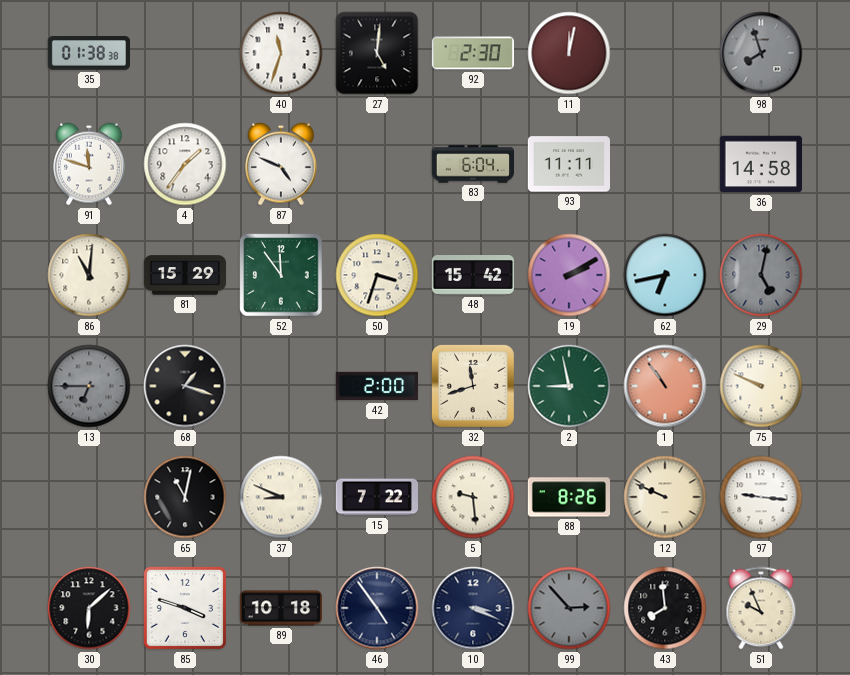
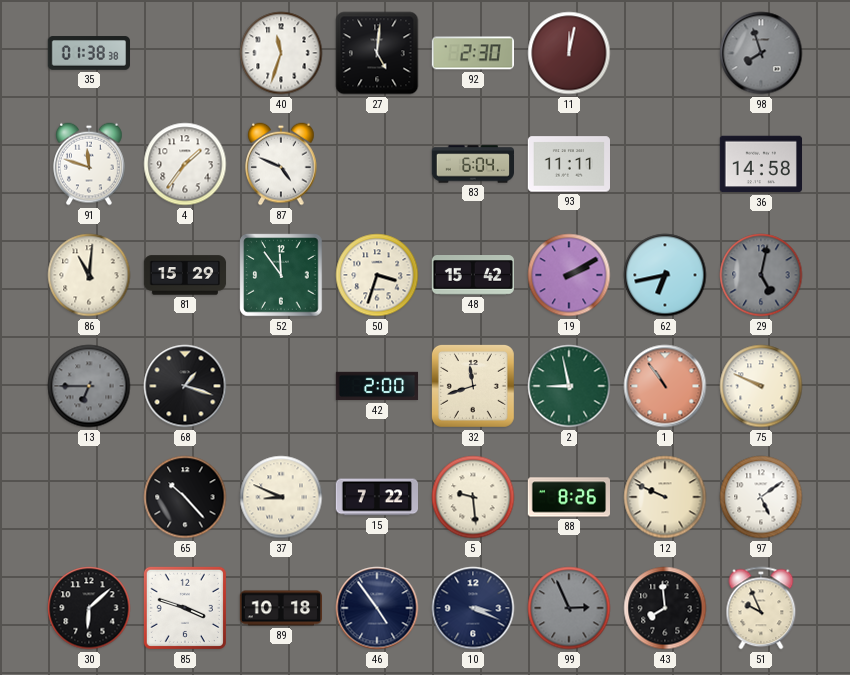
65: 11:02 -> 10:23 (185, 497)
97: 9:16 -> 5:09 (761, 497)
99: 2:53 -> 2:56 (569, 608)
